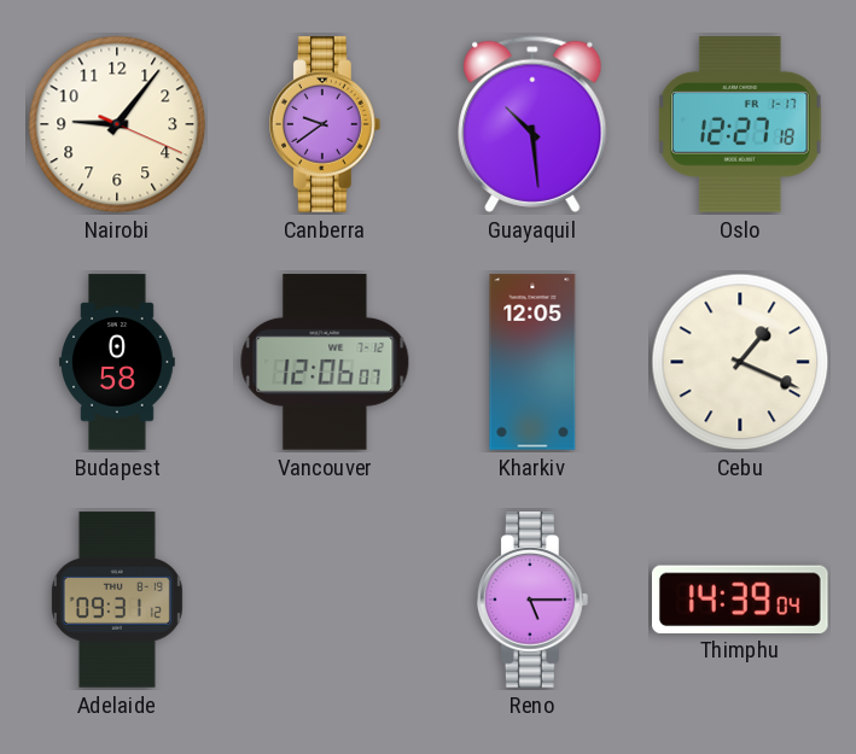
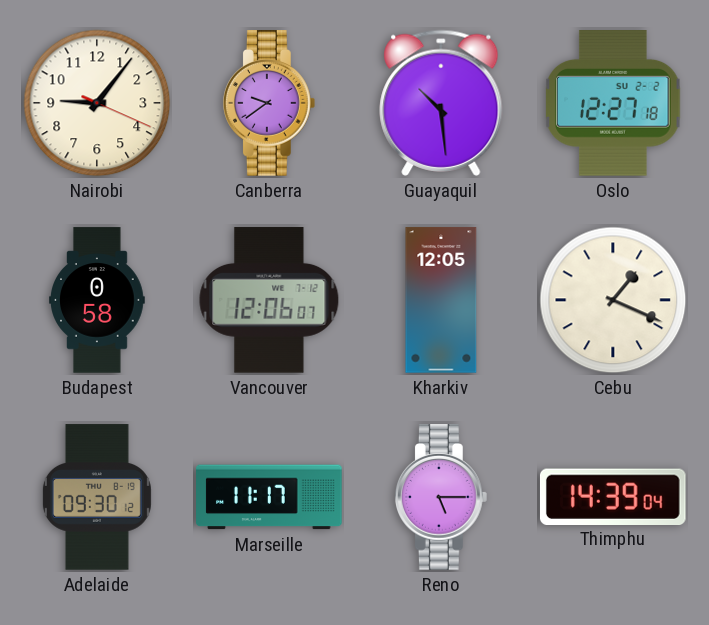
Oslo date: FR 1-17 -> SU 2-2 (613, 104)
Adelaide: 09:31 -> 09:30 (97, 497)
Marseille: none -> 11:17 (269, 497)
